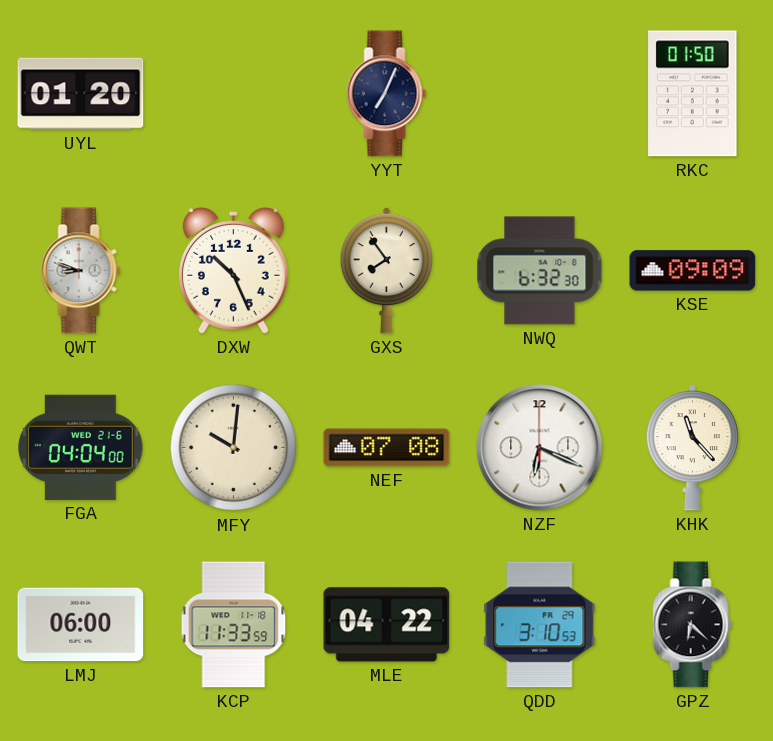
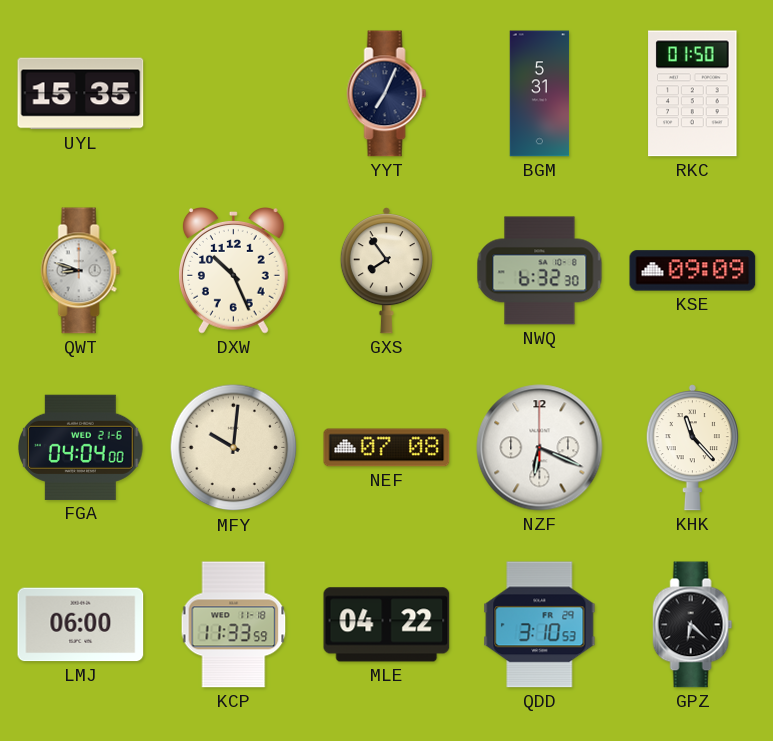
UYL: 01:20 -> 15:35 (81, 94)
BGM: none -> 5:31 (540, 94)
